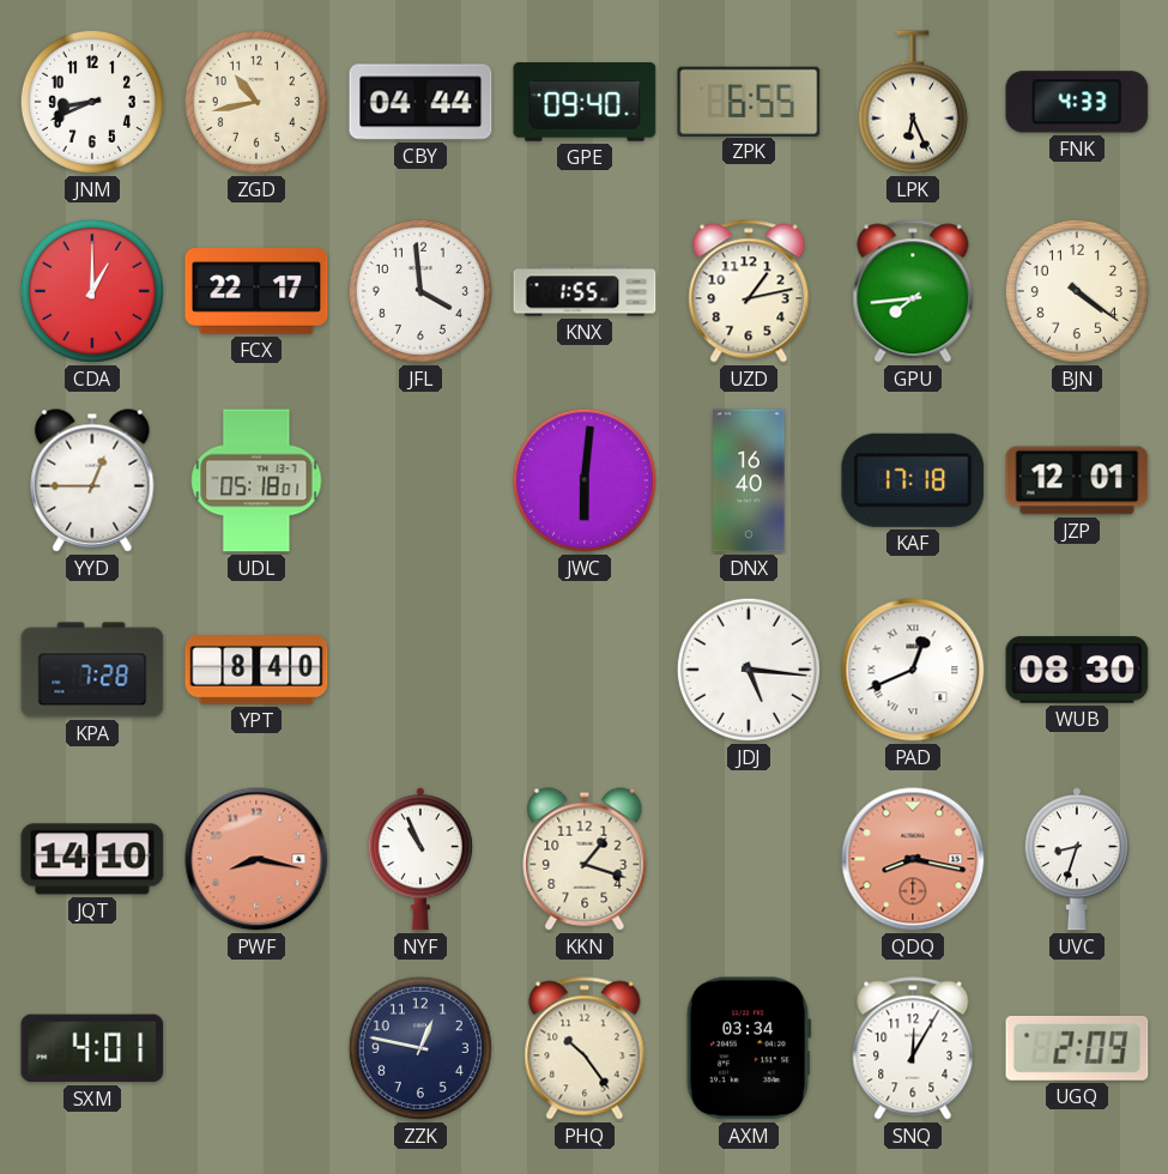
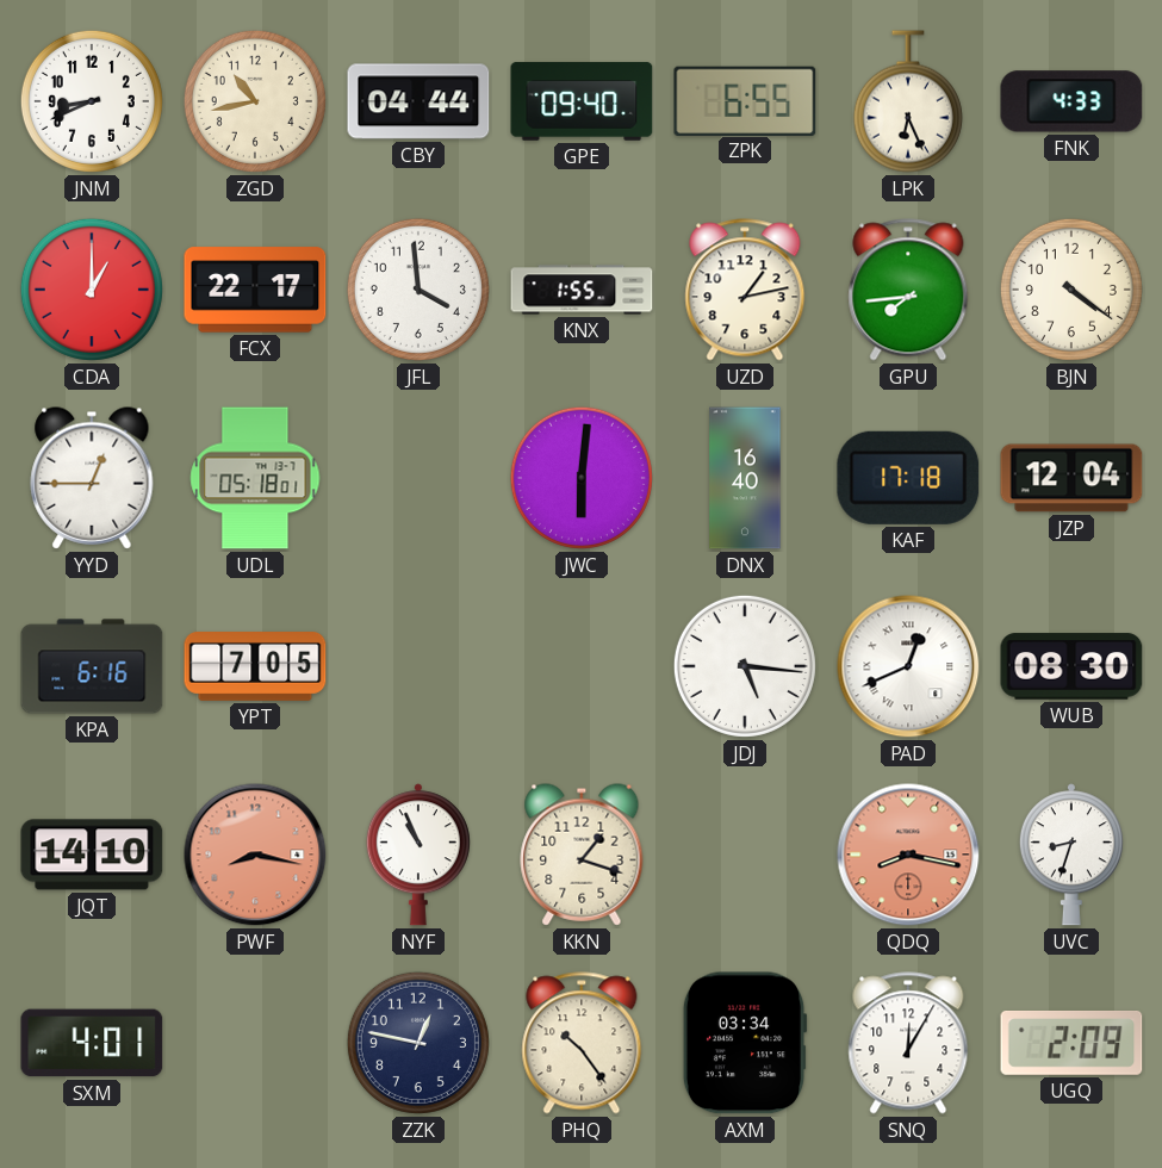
JZP: 12:01 -> 12:04 (1071, 478)
KPA: 7:28 -> 6:16 (92, 666)
YPT: 8:40 -> 7:05 (255, 667)
